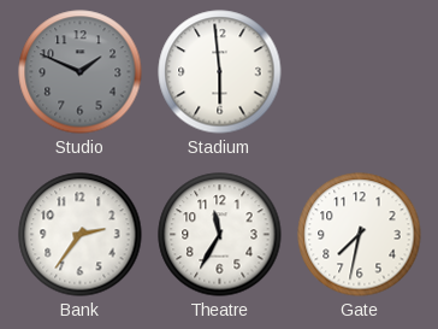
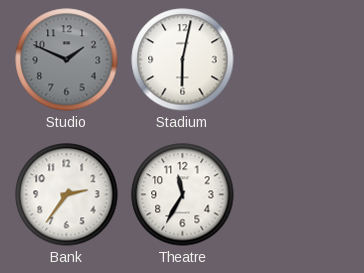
Stadium: 5:59 -> 6:02 (183, 60)
Gate: 7:32 -> none (360, 235)
